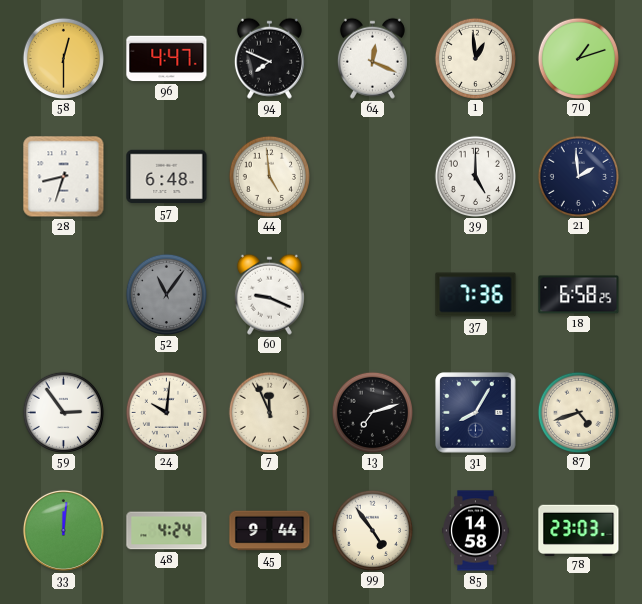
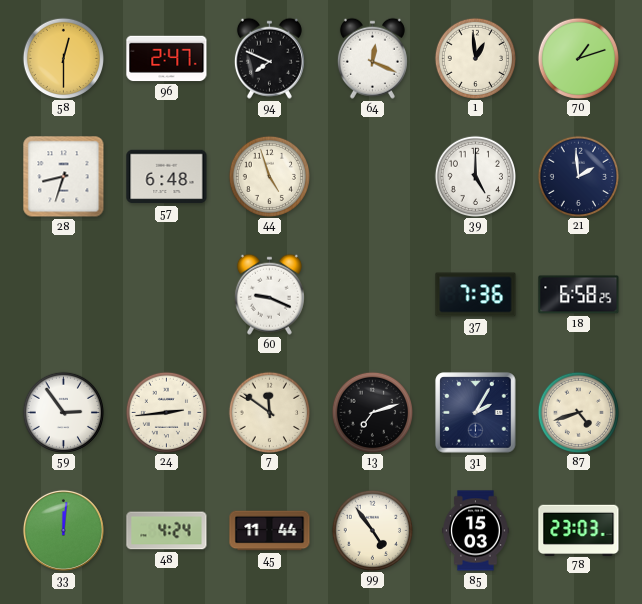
96: 4:47 -> 2:47 (167, 59)
44: 4:59 -> 4:57 (269, 176)
52: 11:06 -> none (166, 294)
24: 10:01 -> 2:44 (166, 412)
7: 11:56 -> 11:51 (269, 412)
31: 8:05 -> 2:05 (476, 413)
45: 9:44 -> 11:44 (270, 531)
85: 14:58 -> 15:03 (476, 531)
